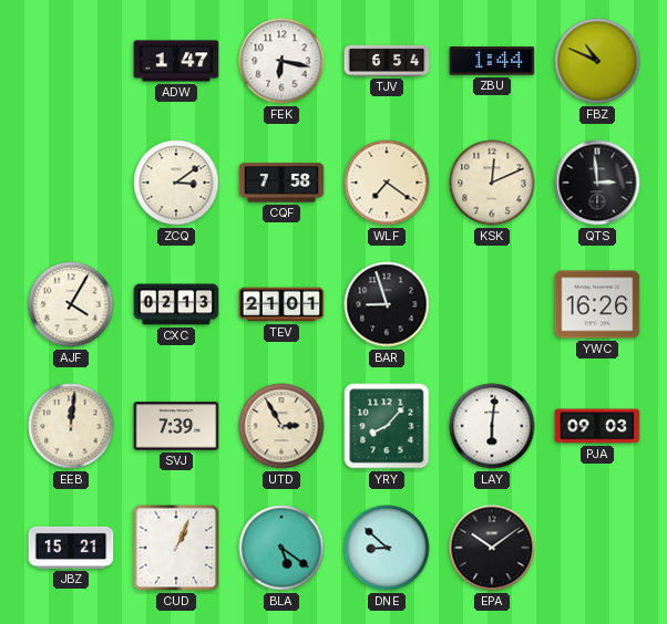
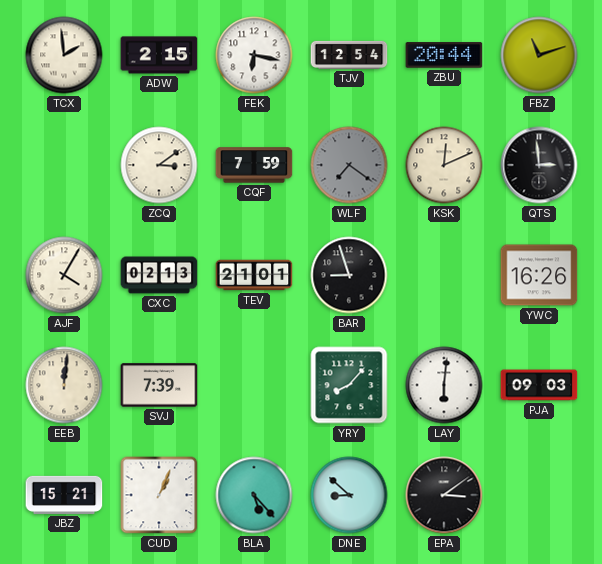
TCX: none -> 1:59 (64, 55)
ADW: 1:47 -> 2:15 (159, 55)
TJV: 6:54 -> 12:54 (349, 55)
ZBU: 1:44 -> 20:44 (444, 55)
FBZ: 10:49 -> 11:12 (539, 55)
CQF: 7:58 -> 7:59 (254, 165)
WLF dial: cream -> grey (349, 165)
UTD: 2:55 -> none (281, 426)
BLA: 5:21 -> 5:23 (254, 495)
EPA: 10:09 -> 3:09 (444, 495)
